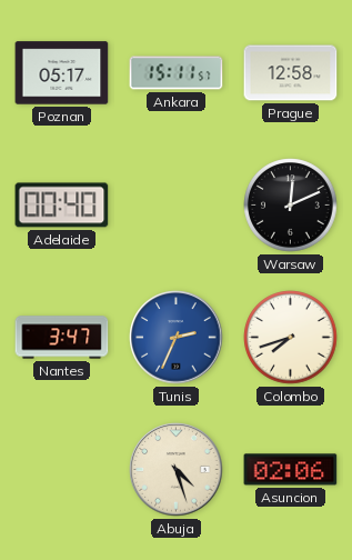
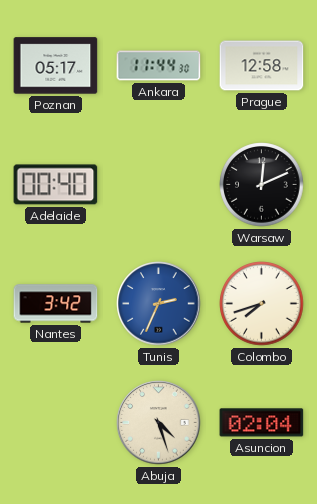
Ankara: 15:11 -> 11:44 (159, 66)
Nantes: 3:47 -> 3:42 (56, 304)
Asuncion: 02:06 -> 02:04 (262, 423)
